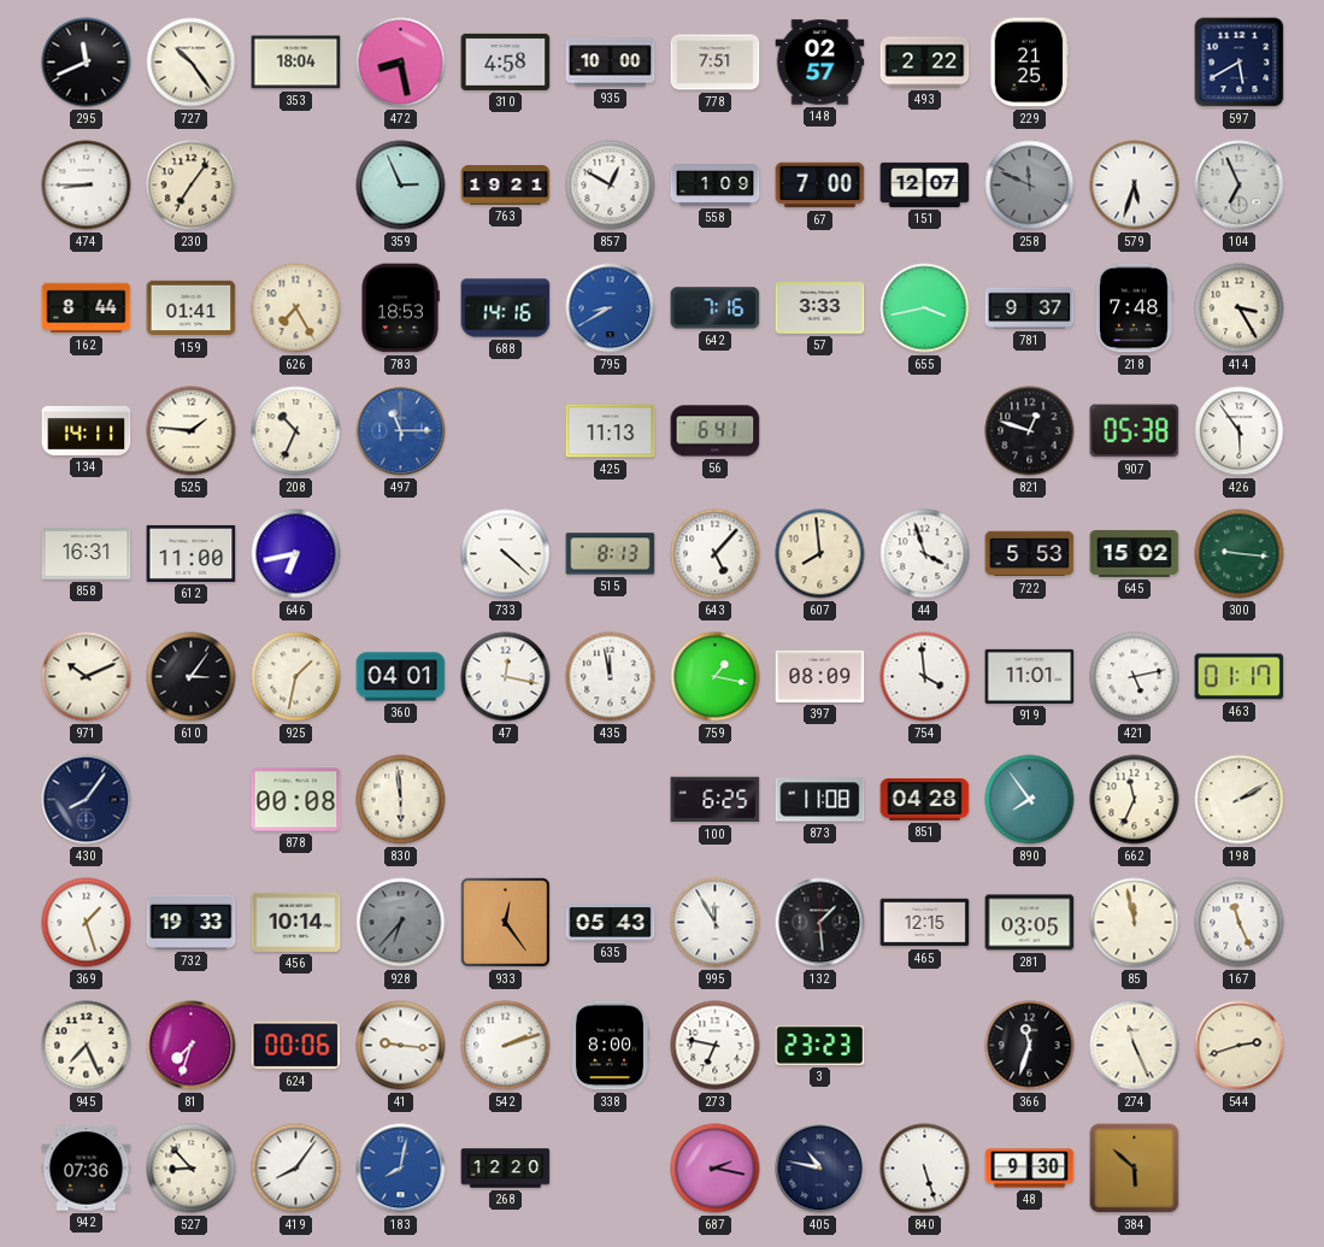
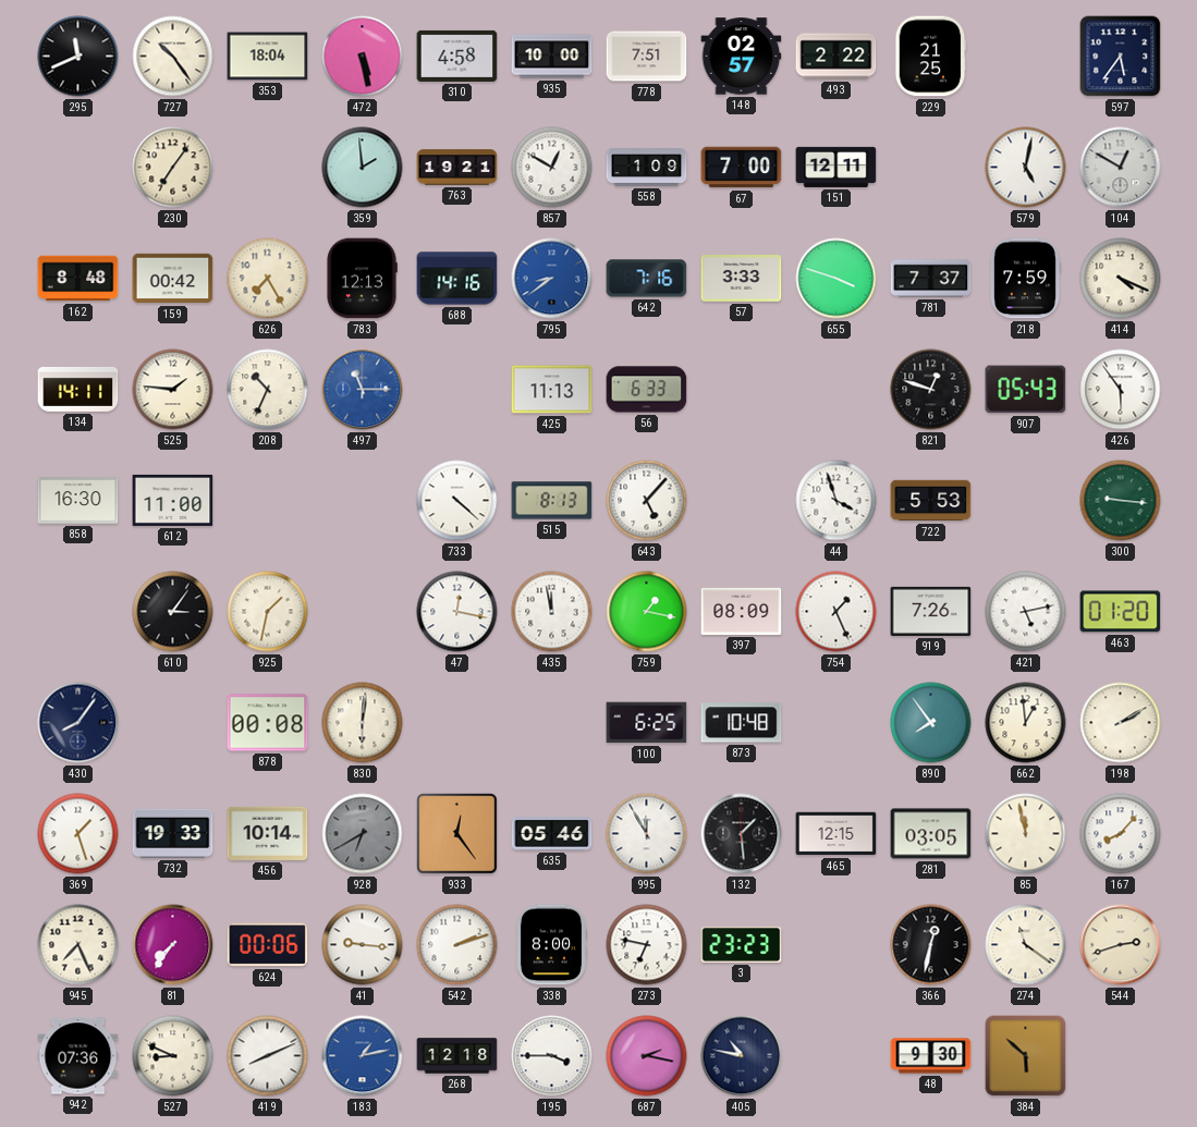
472: 8:28 -> 5:28 (363, 57)
597: 5:40 -> 5:36 (1121, 57)
474: 8:45 -> none (87, 186)
359: 2:56 -> 1:59 (363, 168)
151: 12:07 -> 12:11 (836, 167)
258: 11:49 -> none (1030, 186)
579: 5:33 -> 5:02 (1026, 168)
104: 6:56 -> 12:50 (1121, 168)
162: 8:44 -> 8:48 (78, 279)
159: 01:41 -> 00:42 (173, 279)
783: 18:53 -> 12:13 (362, 279)
795: 8:40 -> 8:39 (552, 279)
655: 3:43 -> 3:48 (836, 279)
781: 9:37 -> 7:37 (931, 279)
218: 7:48 -> 7:59 (1025, 279)
414: 3:25 -> 4:19 (1121, 279)
56: 6:41 -> 6:33 (647, 390)
907: 05:38 -> 05:43 (1026, 390)
858: 16:31 -> 16:30 (78, 501)
646: 6:43 -> none (296, 554)
607: 7:59 -> none (820, 554)
645: 15:02 -> none (1135, 553)
971: 10:11 -> none (87, 677)
360: 04:01 -> none (401, 677)
754: 3:59 -> 1:26 (836, 612)
919: 11:01 -> 7:26 (931, 611)
463: 01:17 -> 01:20 (1121, 612)
830: 5:59 -> 6:01 (363, 723)
873: 11:08 -> 10:48 (742, 723)
851: 04:28 -> none (925, 800)
662: 11:34 -> 12:59 (1026, 723)
928: 6:37 -> 6:40 (363, 834)
635: 05:43 -> 05:46 (552, 834)
167: 11:26 -> 8:07 (1121, 834)
81: 7:33 -> 7:36 (173, 945)
366: 11:33 -> 12:32 (931, 945)
274: 11:26 -> 11:21 (1026, 945)
527: 8:53 -> 8:49 (173, 1056)
419: 8:06 -> 8:11 (268, 1056)
183: 8:02 -> 1:13 (363, 1056)
268: 12:20 -> 12:18 (457, 1056)
195: none -> 3:45 (552, 1056)
840: 5:27 -> none (925, 1169)
